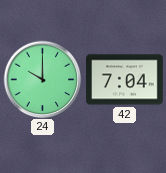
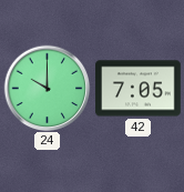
42: 7:04 -> 7:05 (139, 89)
